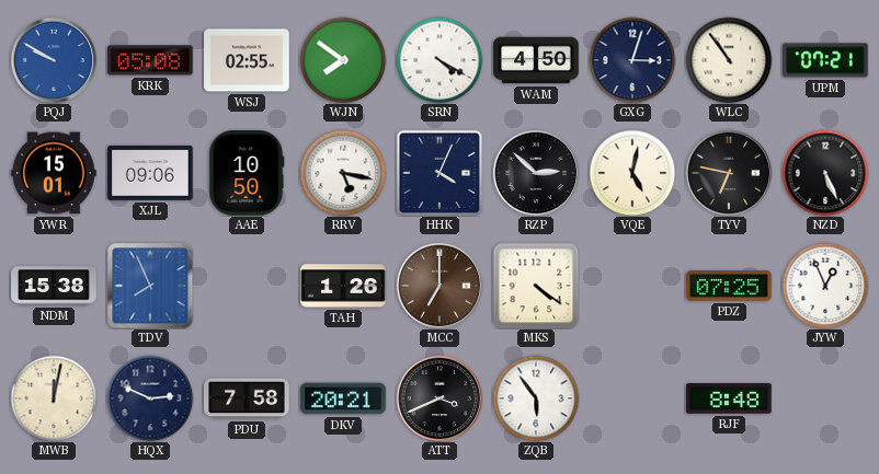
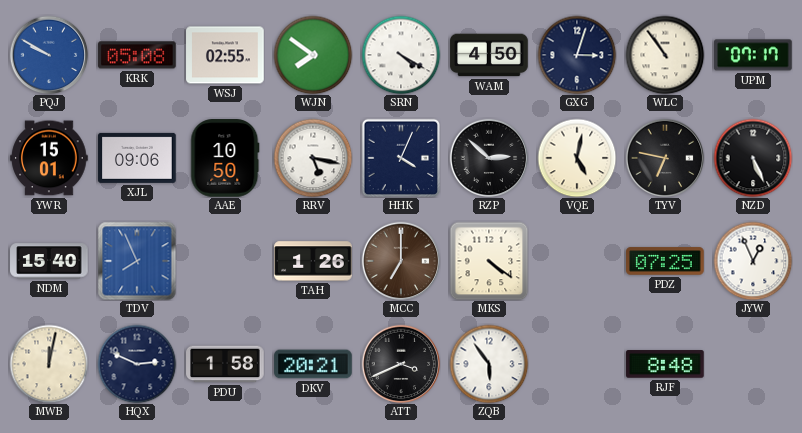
UPM: 07:21 -> 07:17 (754, 55)
NDM: 15:38 -> 15:40 (49, 261)
PDU: 7:58 -> 1:58 (225, 364)
